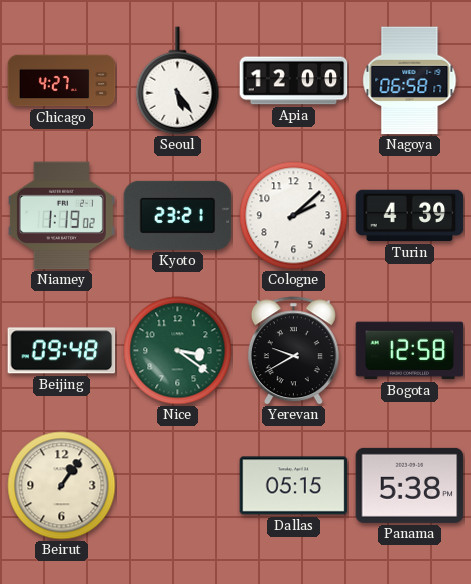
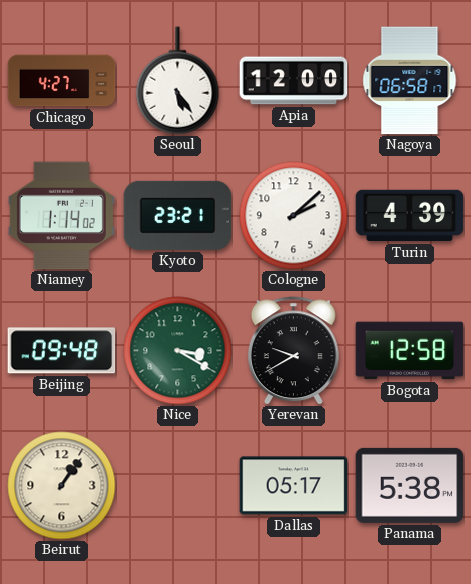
Niamey: 1:19 -> 1:14 (61, 216)
Nice: 3:21 -> 3:20 (178, 351)
Dallas: 05:15 -> 05:17 (294, 486)
